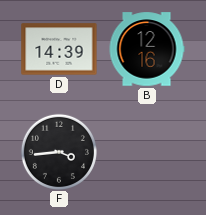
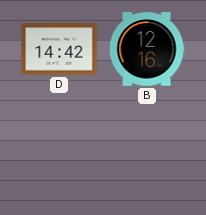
D: 14:39 -> 14:42 (59, 49)
F: 3:44 -> none (59, 152)
